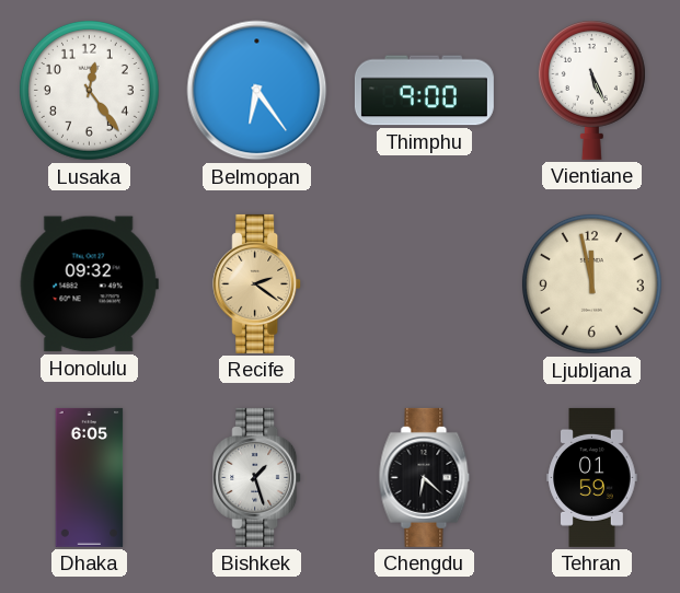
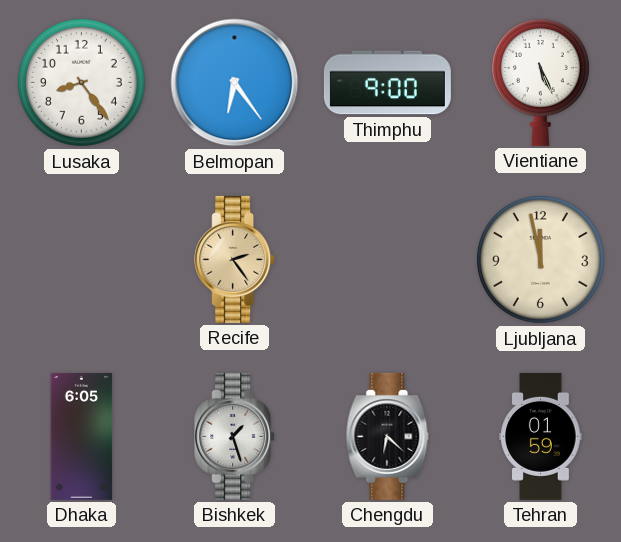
Lusaka: 12:24 -> 8:24 (81, 82)
Honolulu: 09:32 -> none (89, 284)
Recife: 2:21 -> 2:24 (235, 259)
